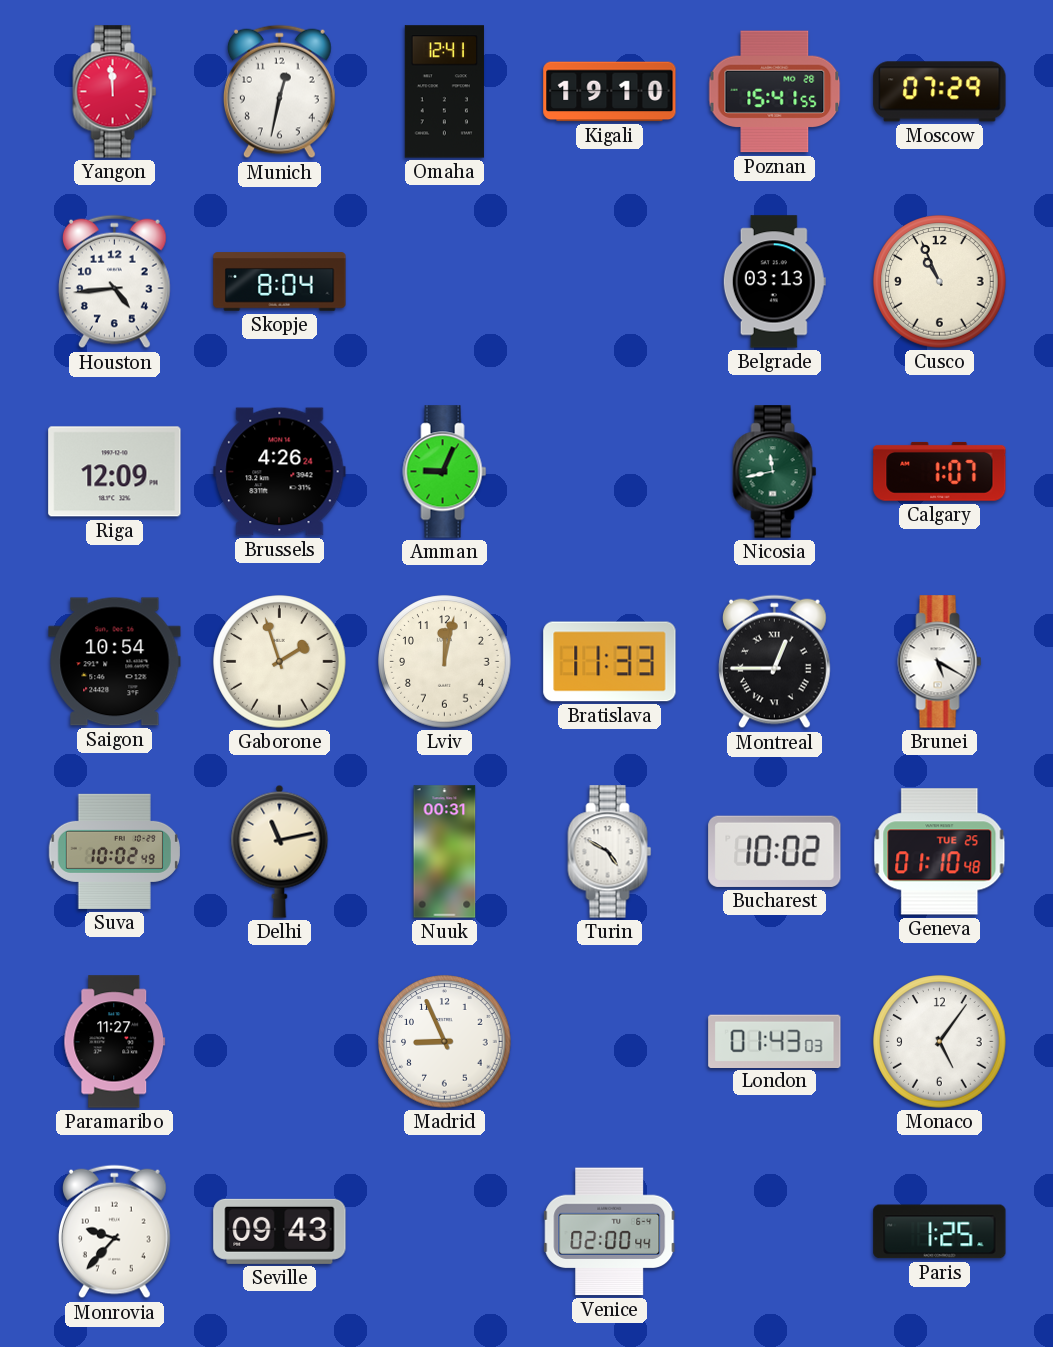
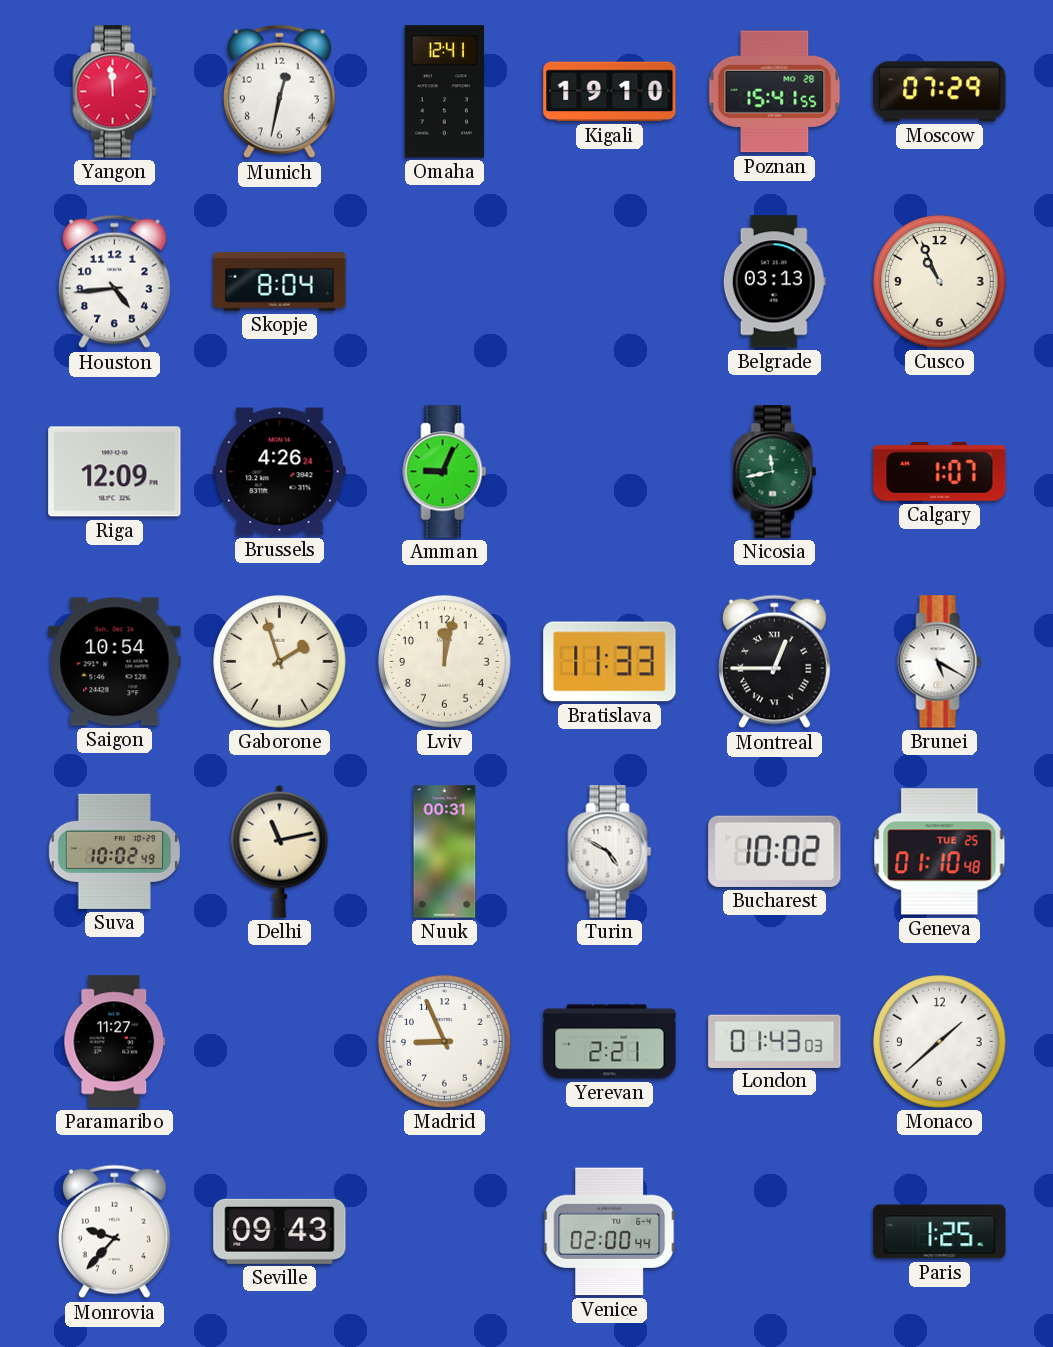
Yerevan: none -> 2:21 (610, 1042)
Monaco: 5:06 -> 1:38 (940, 1042)
